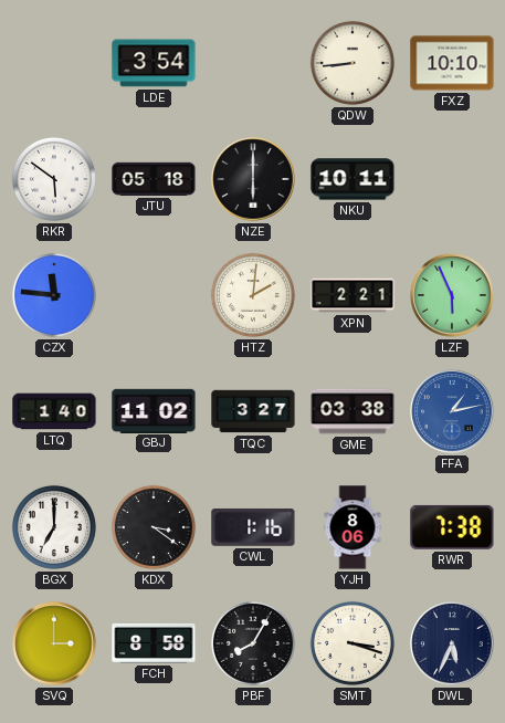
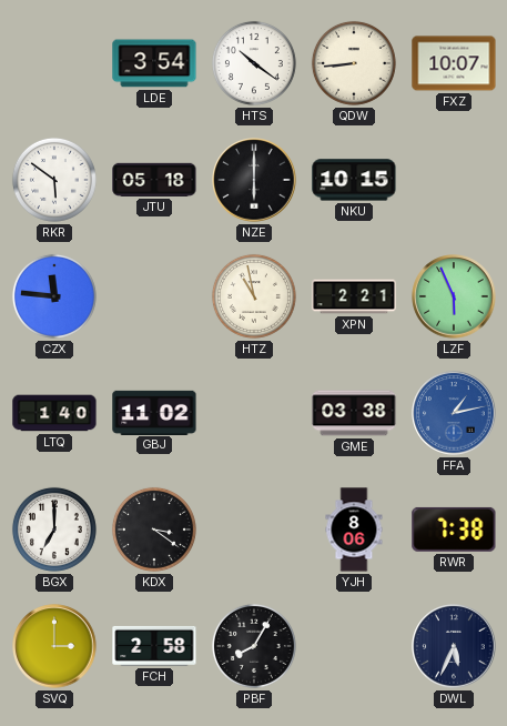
HTS: none -> 10:21 (254, 63)
FXZ: 10:10 -> 10:07 (454, 63)
NKU: 10:11 -> 10:15 (354, 180)
HTZ: 2:01 -> 10:58 (254, 296)
TQC: 3:27 -> none (253, 411)
CWL: 1:16 -> none (253, 527)
FCH: 8:58 -> 2:58 (154, 646)
SMT: 3:18 -> none (353, 643)
